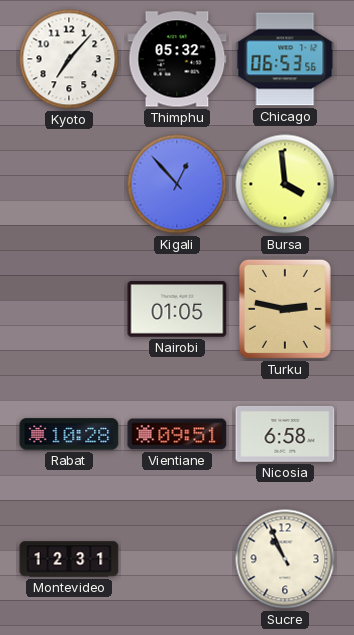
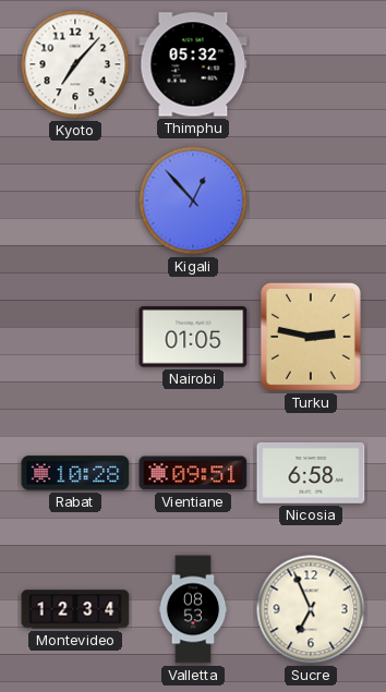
Chicago: 06:53 -> none (285, 59)
Bursa: 3:59 -> none (285, 184)
Montevideo: 12:31 -> 12:34 (75, 609)
Valletta: none -> 08:53 (193, 609)
Sucre: 10:56 -> 6:56 (311, 609)
